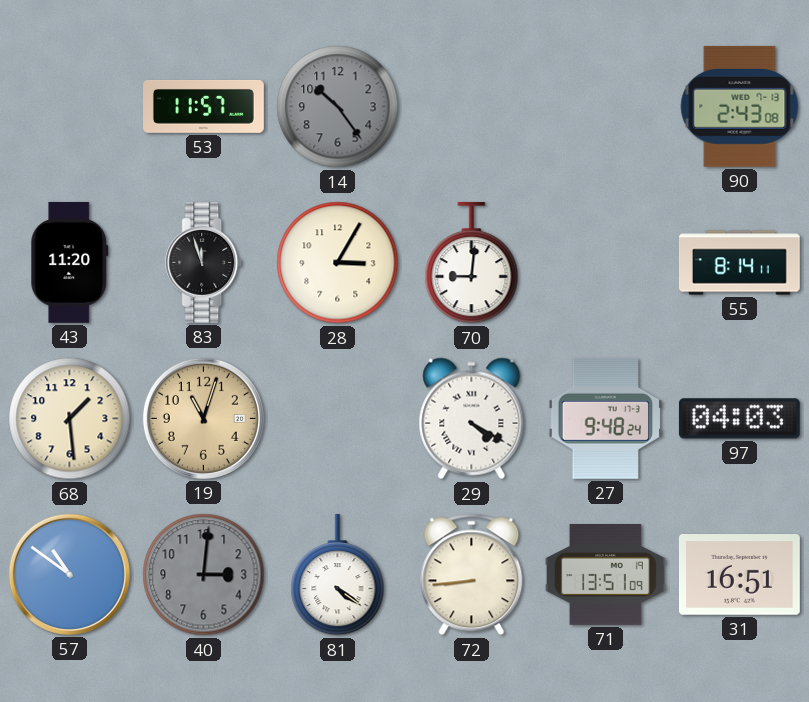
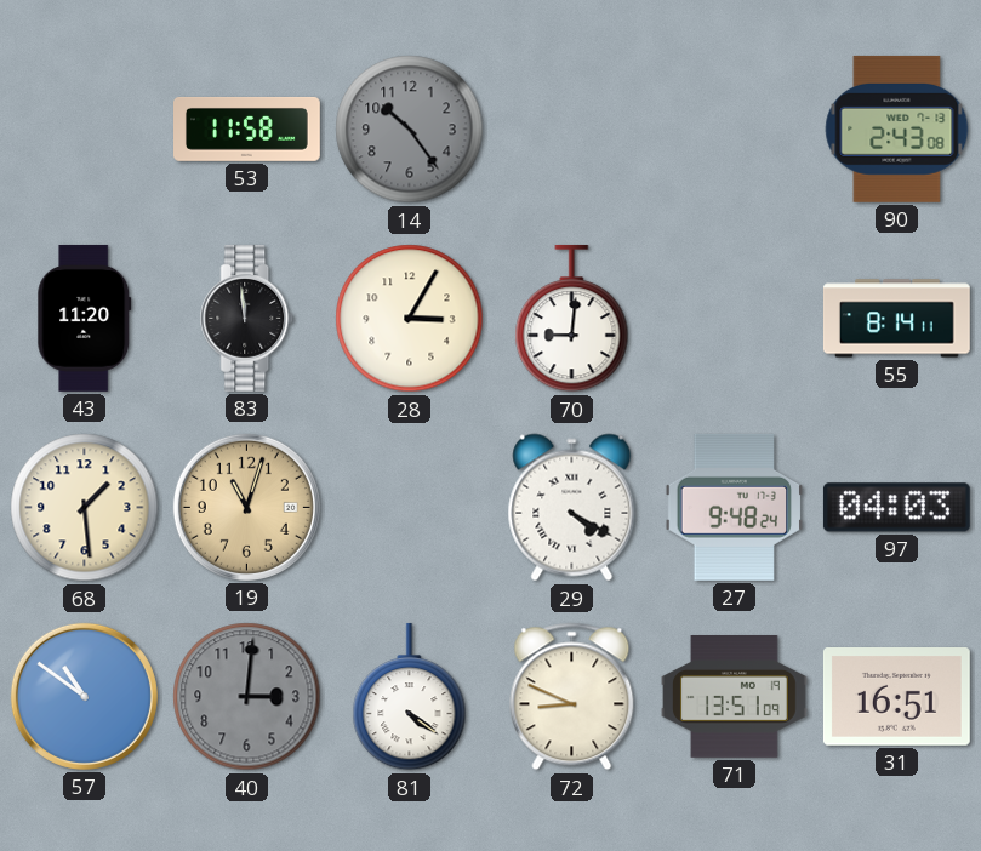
53: 11:57 -> 11:58 (247, 130)
83: 11:57 -> 11:59 (247, 318)
72: 8:44 -> 8:49 (572, 697)
